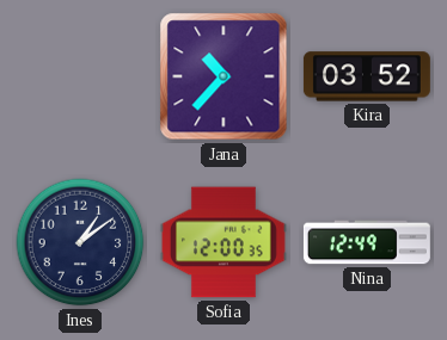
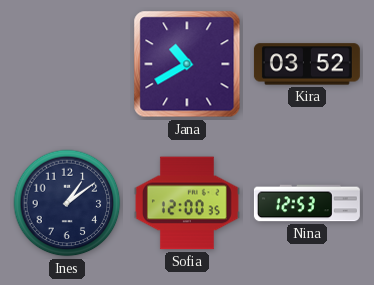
Jana: 10:37 -> 10:40 (187, 64)
Nina: 12:49 -> 12:53 (307, 203)
